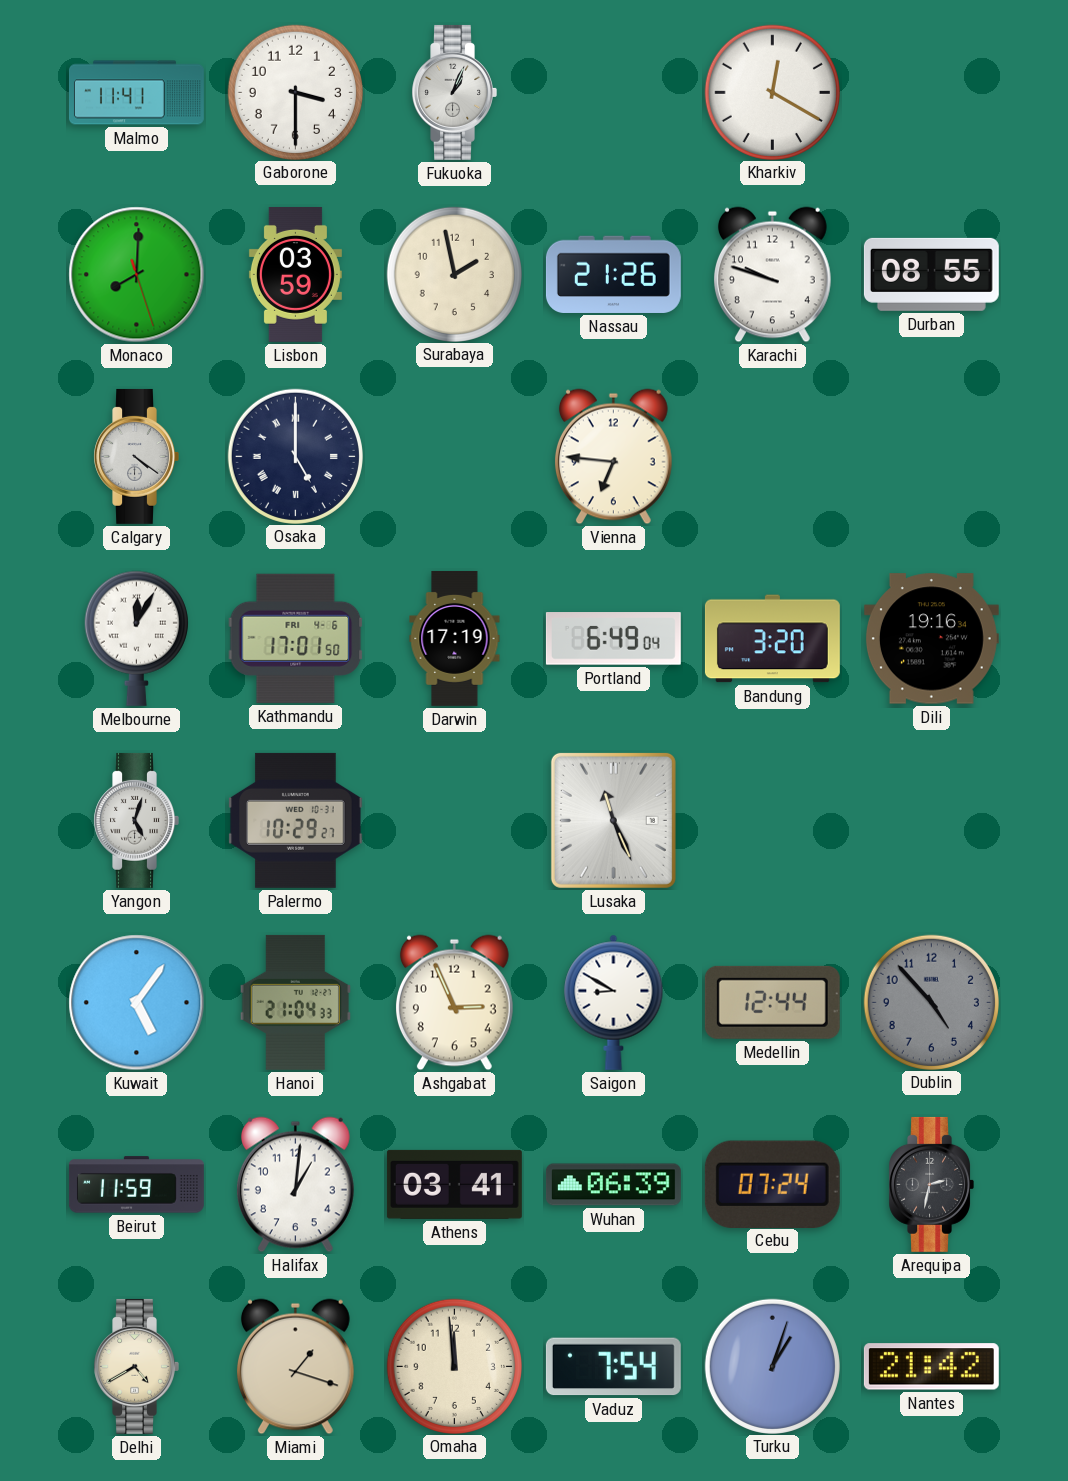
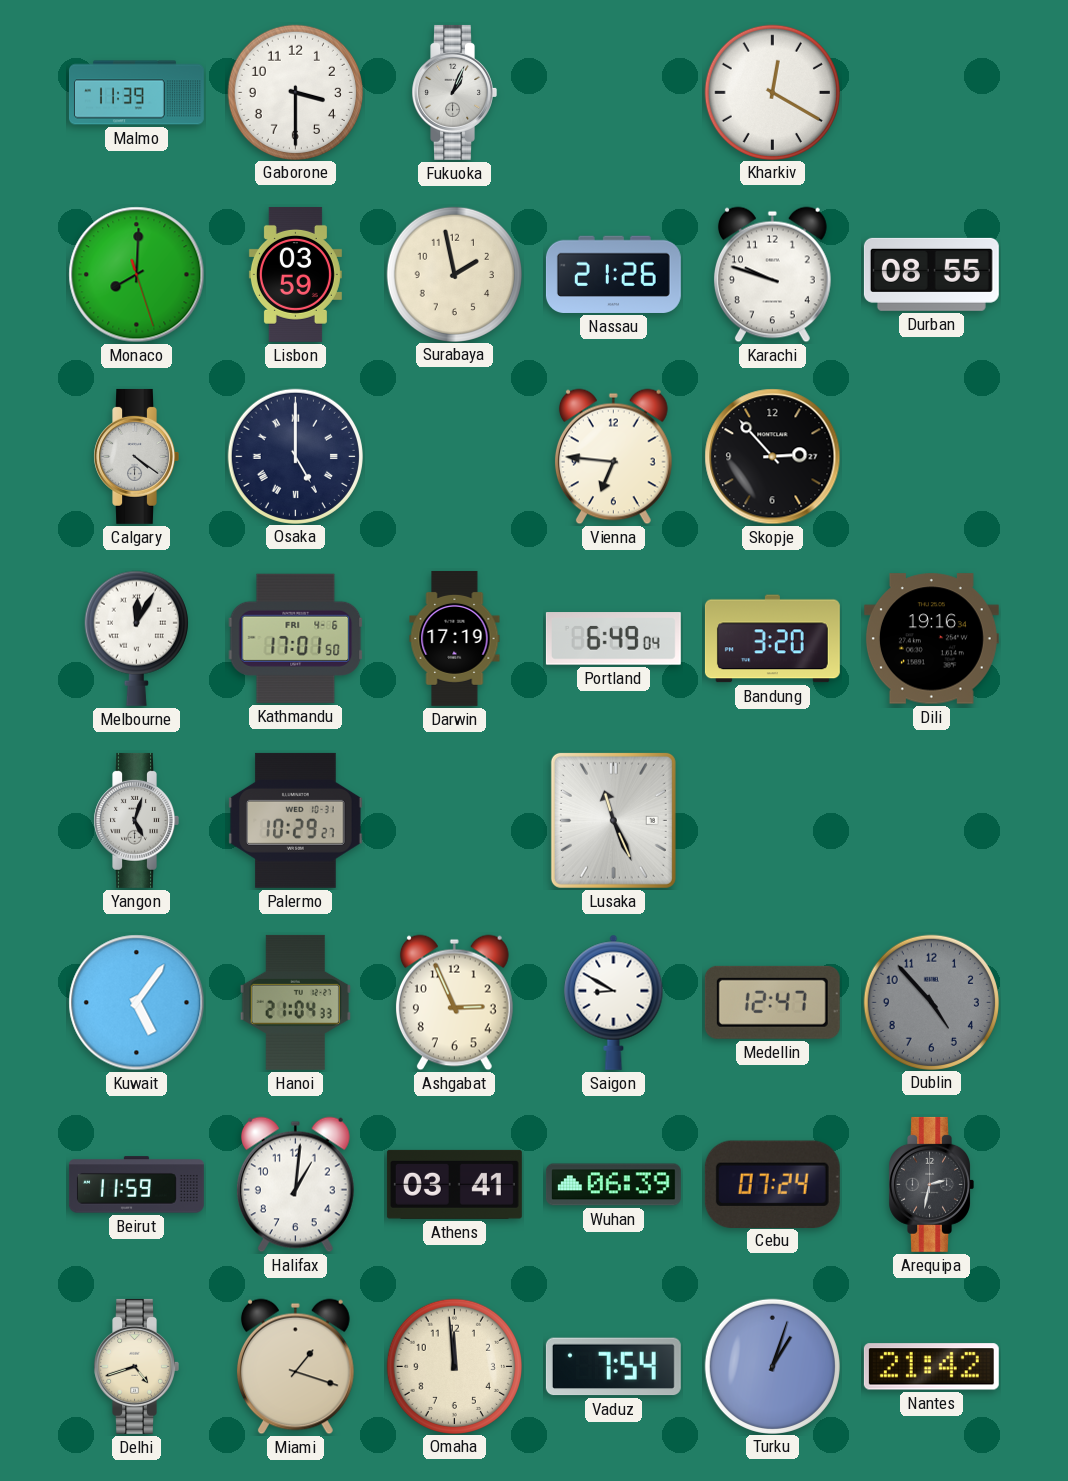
Malmo: 11:41 -> 11:39 (136, 93)
Skopje: none -> 2:53 (773, 457)
Medellin: 12:44 -> 12:47 (772, 1002)
Delhi: 4:40 -> 4:42 (136, 1366)
